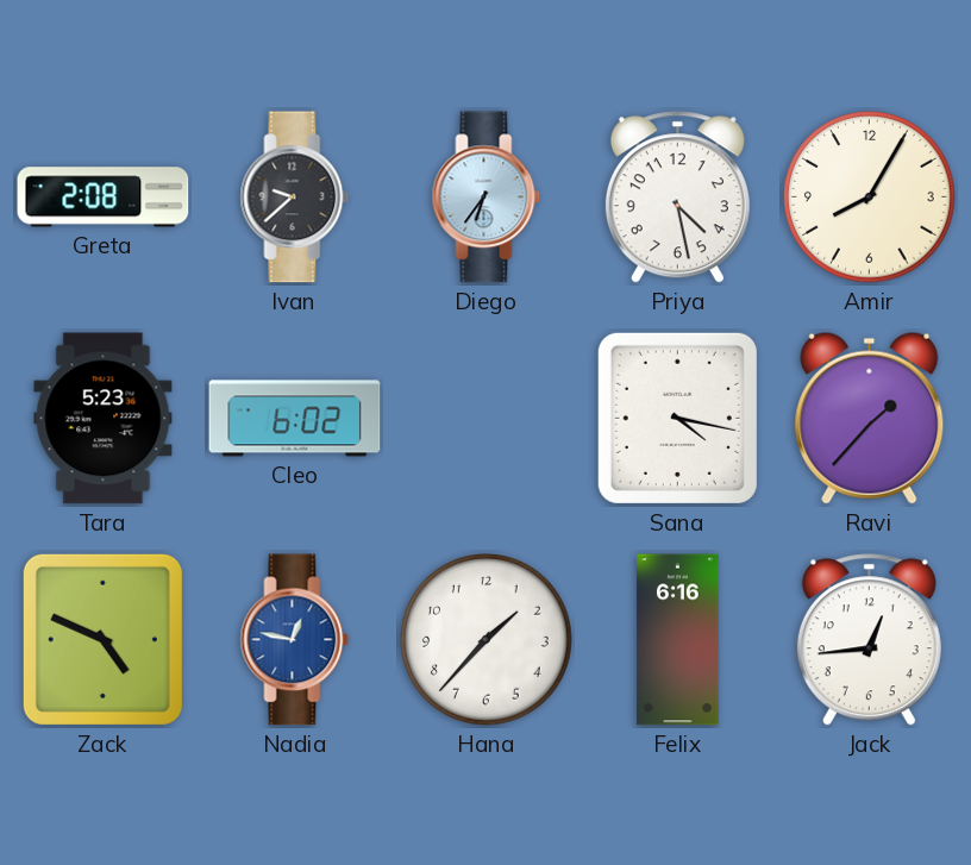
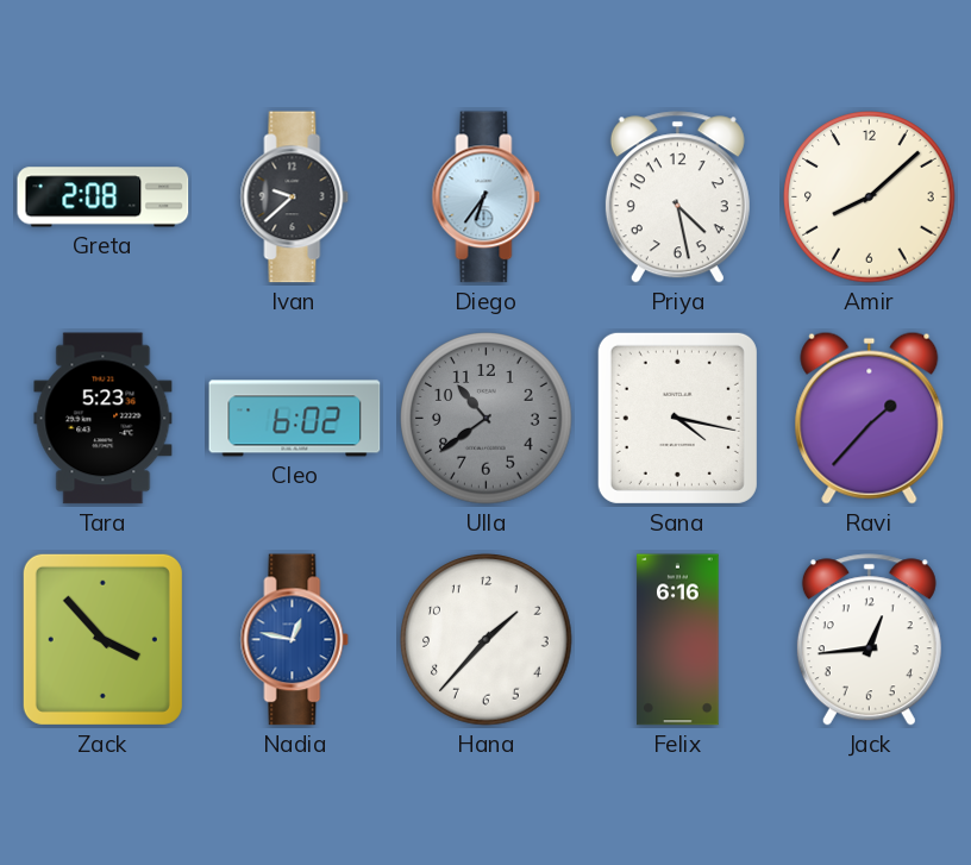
Amir: 8:05 -> 8:08 (870, 198)
Ulla: none -> 10:39 (487, 419)
Zack: 4:49 -> 3:53 (102, 639)
